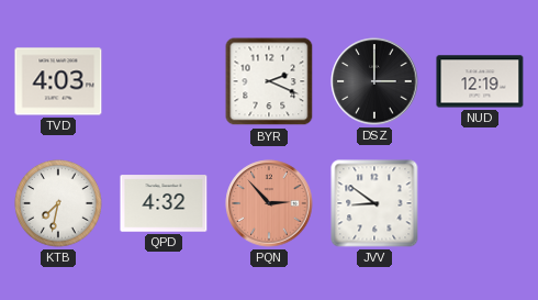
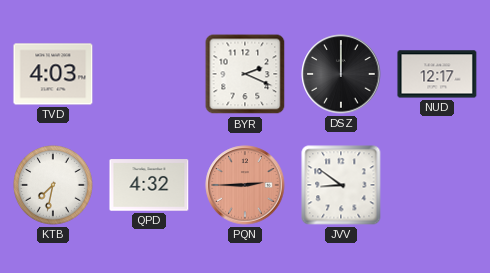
DSZ: 3:00 -> 12:00 (341, 74)
NUD: 12:19 -> 12:17 (437, 74)
PQN: 2:53 -> 2:45 (245, 185)
